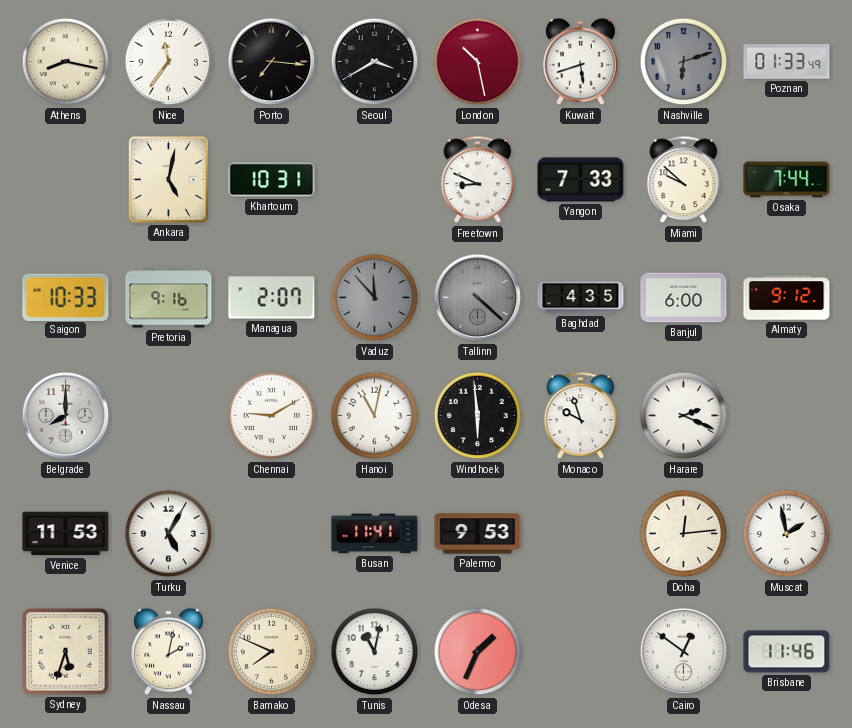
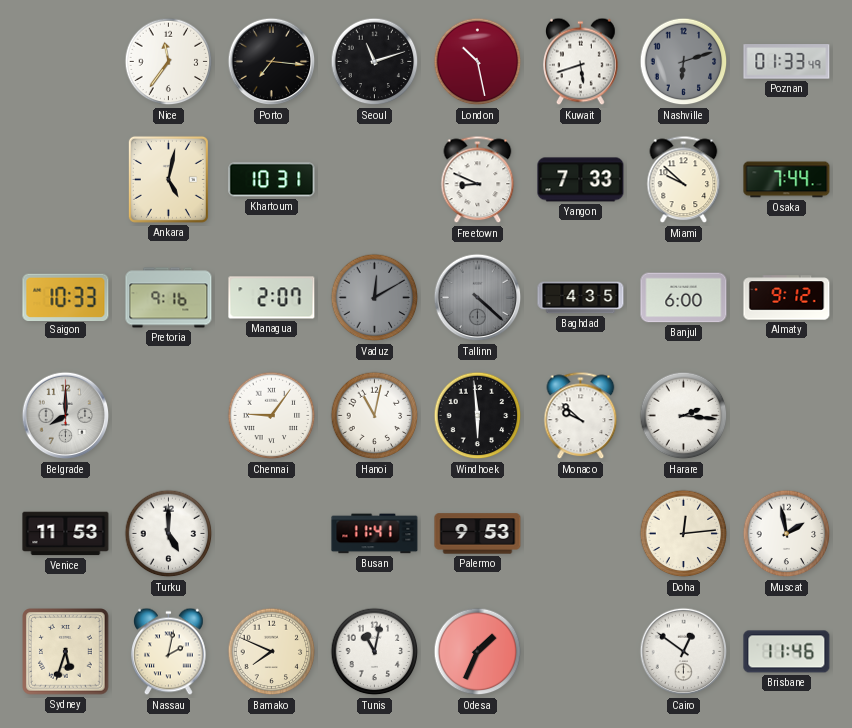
Athens: 8:17 -> none (66, 62)
Seoul: 3:40 -> 11:12 (375, 62)
Vaduz: 11:53 -> 12:10 (375, 298)
Chennai: 9:10 -> 9:06 (272, 416)
Monaco: 9:57 -> 9:52 (581, 416)
Harare: 2:19 -> 2:16 (684, 416)
Turku: 5:05 -> 5:00 (169, 534)
